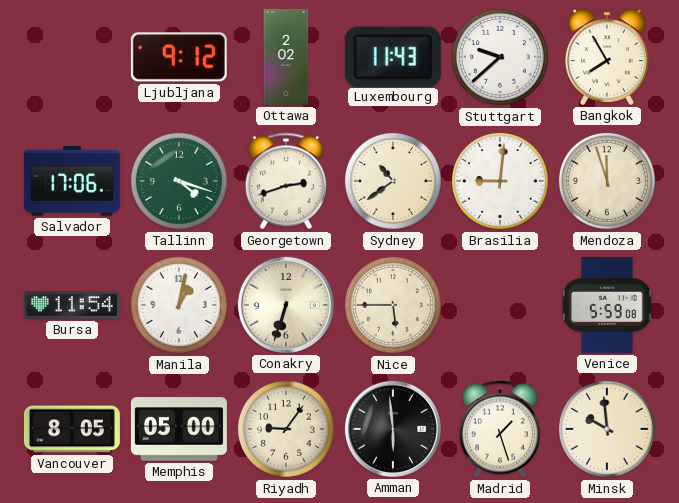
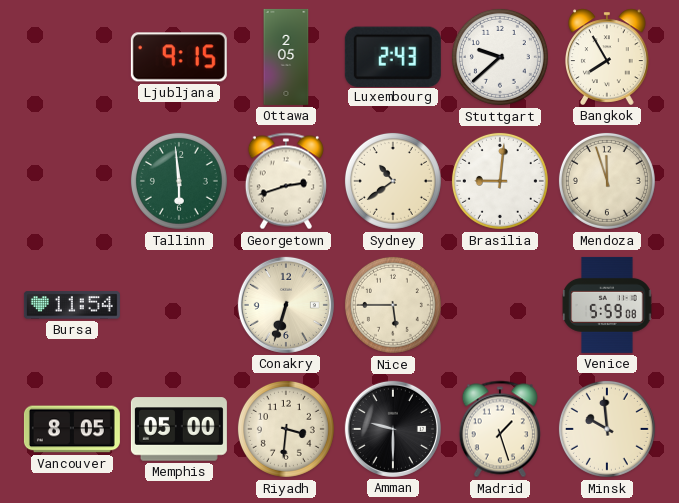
Ljubljana: 9:12 -> 9:15 (179, 57)
Ottawa: 2:02 -> 2:05 (286, 57)
Luxembourg: 11:43 -> 2:43 (393, 56)
Salvador: 17:06 -> none (72, 181)
Tallinn: 4:18 -> 5:59 (179, 181)
Manila: 1:02 -> none (179, 305)
Riyadh: 9:06 -> 3:31 (286, 429)
Amman: 5:59 -> 9:30 (393, 429)
